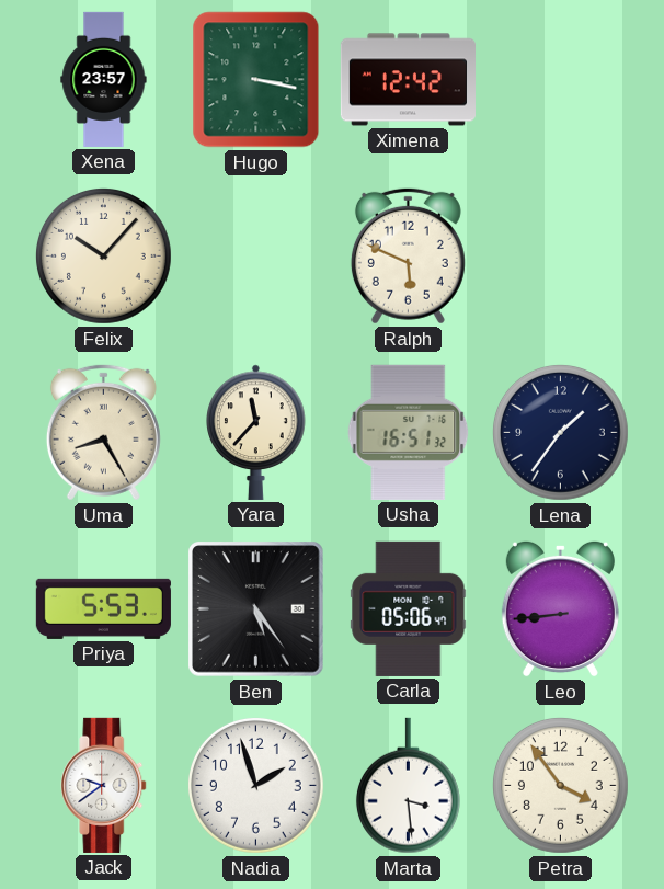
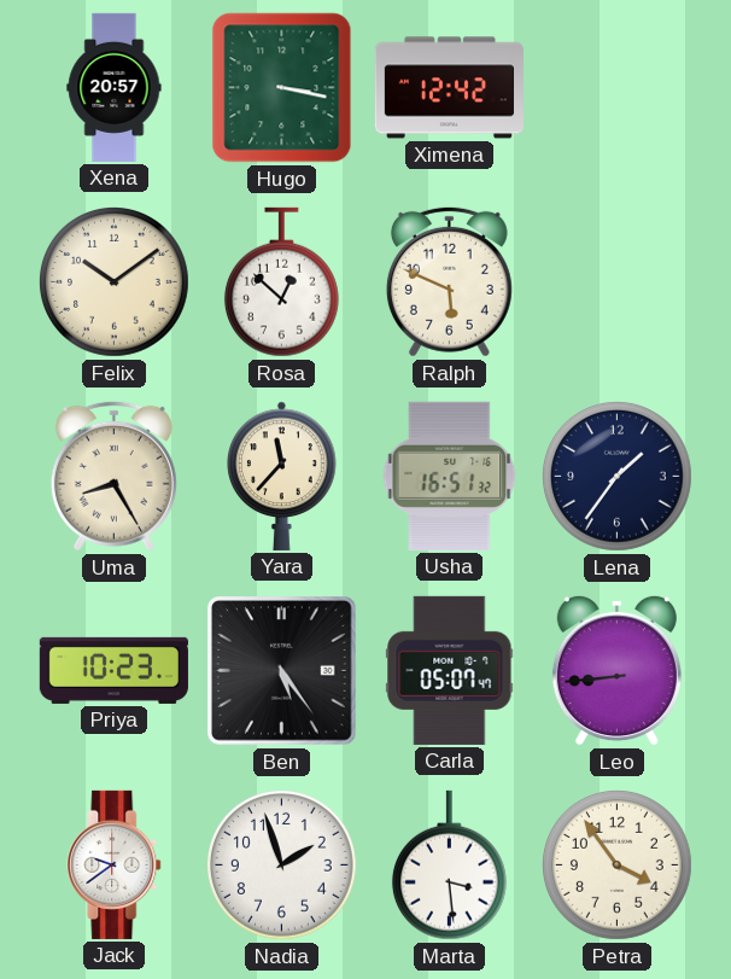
Xena: 23:57 -> 20:57 (115, 87)
Felix: 10:07 -> 10:09 (113, 281)
Rosa: none -> 12:52 (281, 282)
Priya: 5:53 -> 10:23 (113, 670)
Carla: 05:06 -> 05:07 (450, 670)
